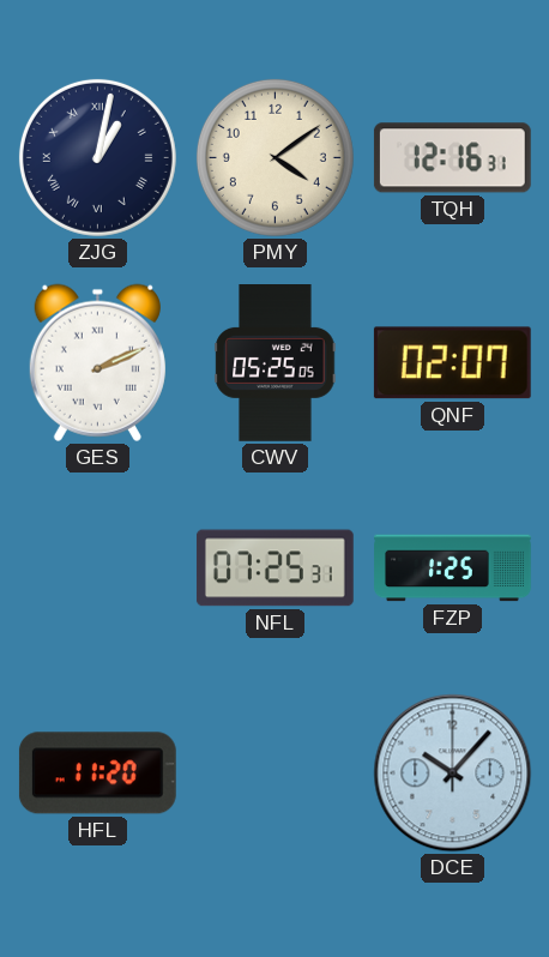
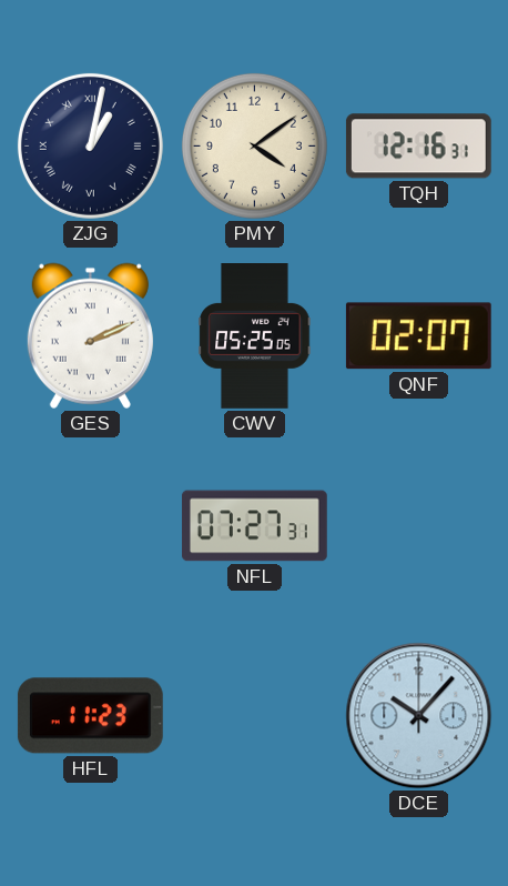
NFL: 07:25 -> 07:27 (254, 526)
FZP: 1:25 -> none (453, 568)
HFL: 11:20 -> 11:23 (90, 716)
